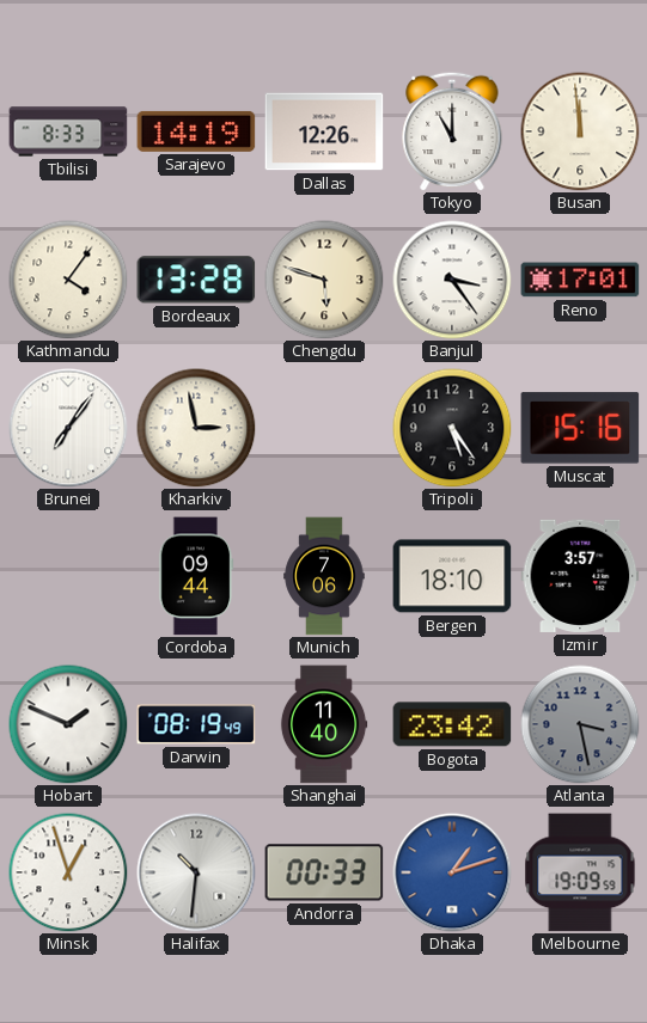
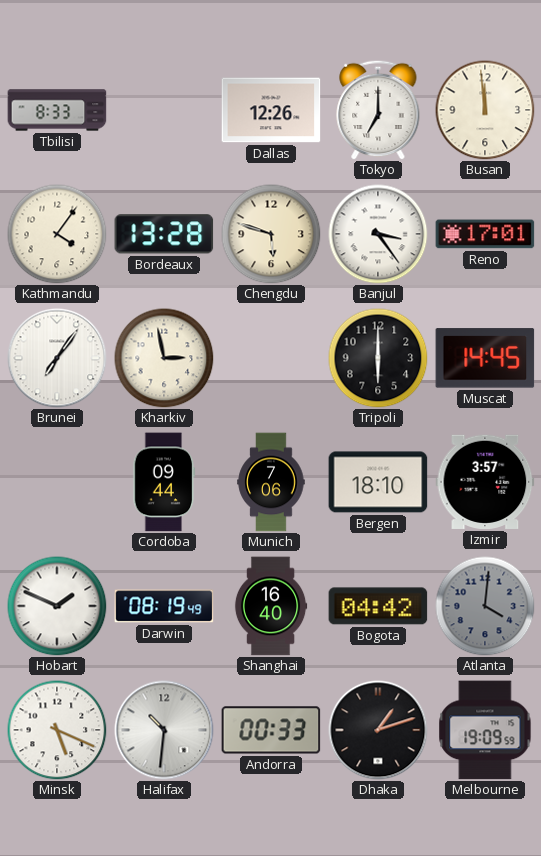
Sarajevo: 14:19 -> none (196, 131)
Tokyo: 11:00 -> 7:00 (378, 110)
Tripoli: 5:24 -> 6:00 (378, 358)
Muscat: 15:16 -> 14:45 (485, 358)
Shanghai: 11:40 -> 16:40 (271, 606)
Bogota: 23:42 -> 04:42 (378, 606)
Atlanta: 3:28 -> 4:01 (485, 606)
Minsk: 12:57 -> 5:19 (57, 730)
Dhaka dial: blue -> black (378, 730)
